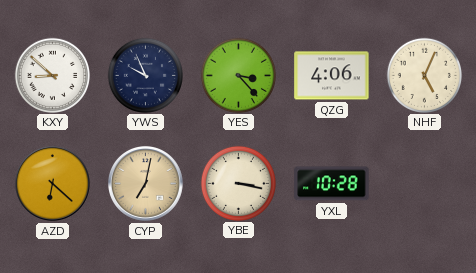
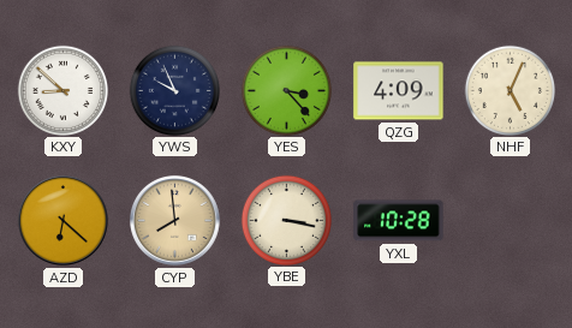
QZG: 4:06 -> 4:09 (399, 91)
CYP: 7:02 -> 7:59 (175, 221)
